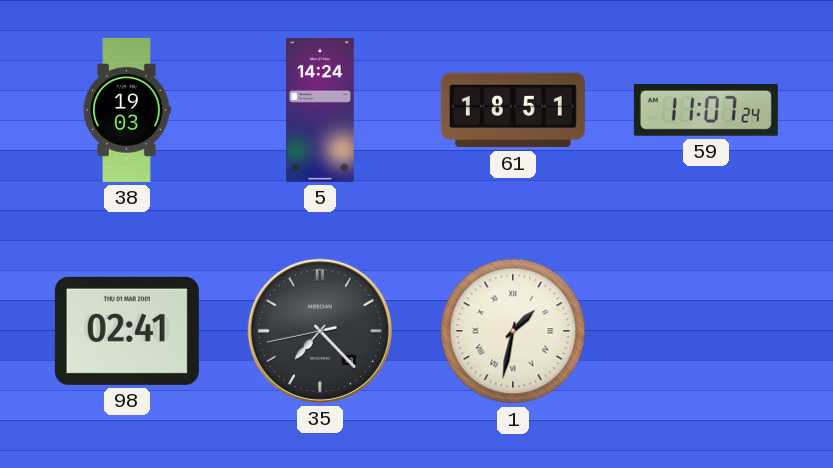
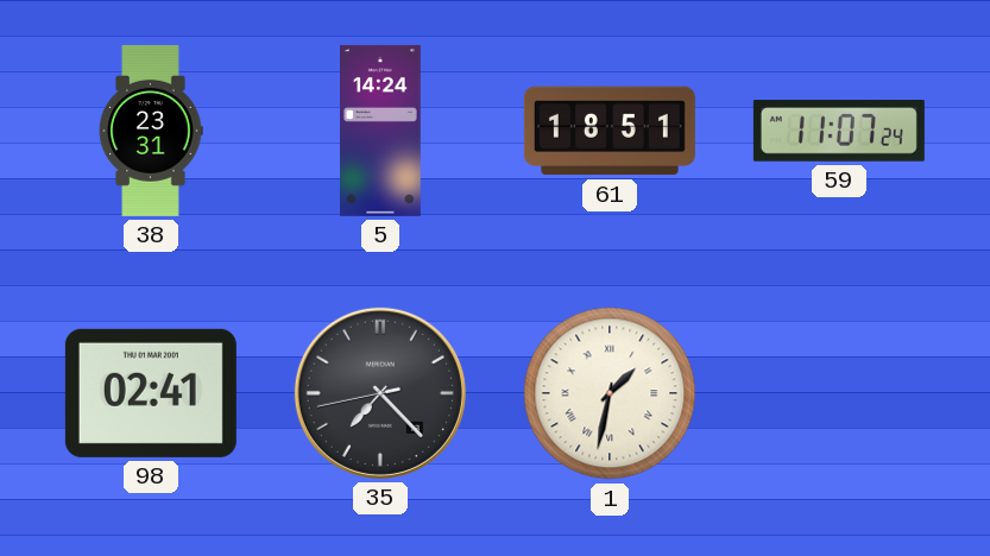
38: 19:03 -> 23:31 (151, 131)
